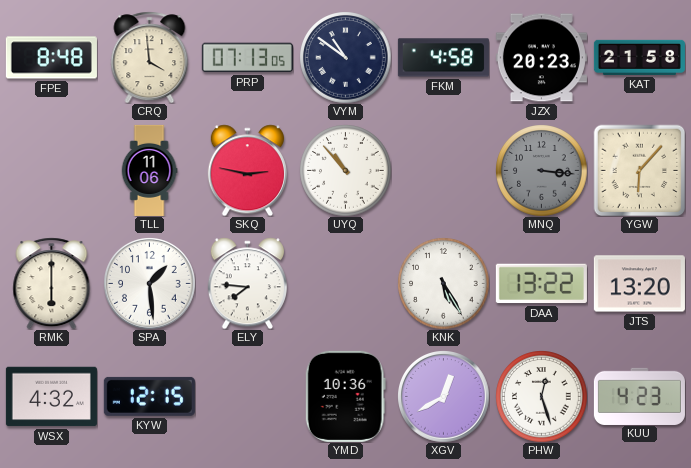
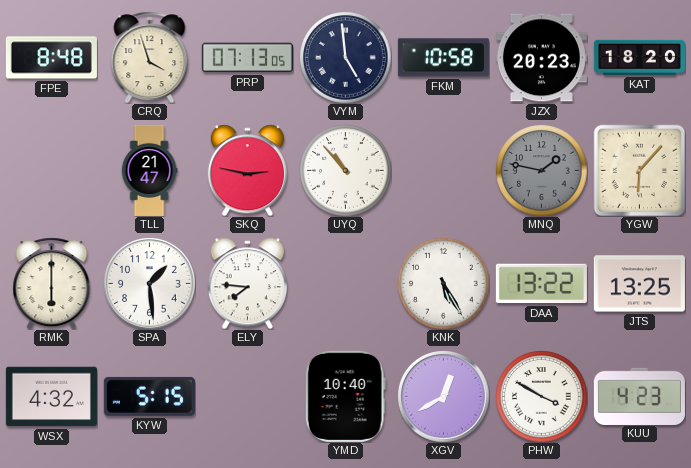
CRQ: 3:59 -> 3:57 (150, 57)
VYM: 10:51 -> 4:59 (345, 57)
FKM: 4:58 -> 10:58 (443, 58)
KAT: 21:58 -> 18:20 (639, 57)
TLL: 11:06 -> 21:47 (149, 170)
MNQ: 3:16 -> 1:47 (541, 170)
JTS: 13:20 -> 13:25 (639, 284)
KYW: 12:15 -> 5:15 (149, 396)
YMD: 10:36 -> 10:40 (345, 396)
PHW: 12:27 -> 3:50 (541, 396)
